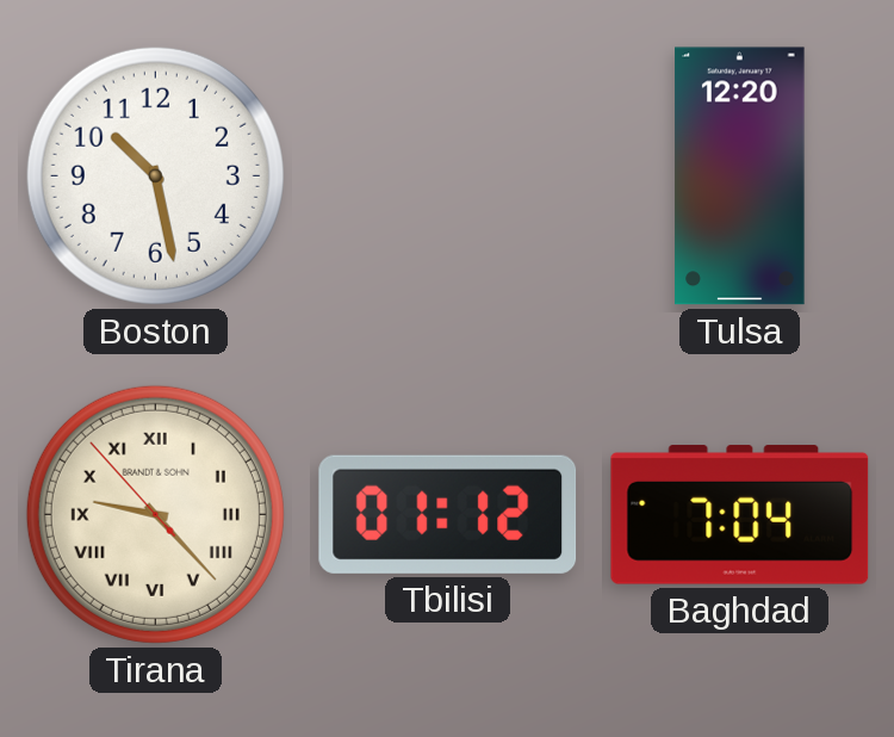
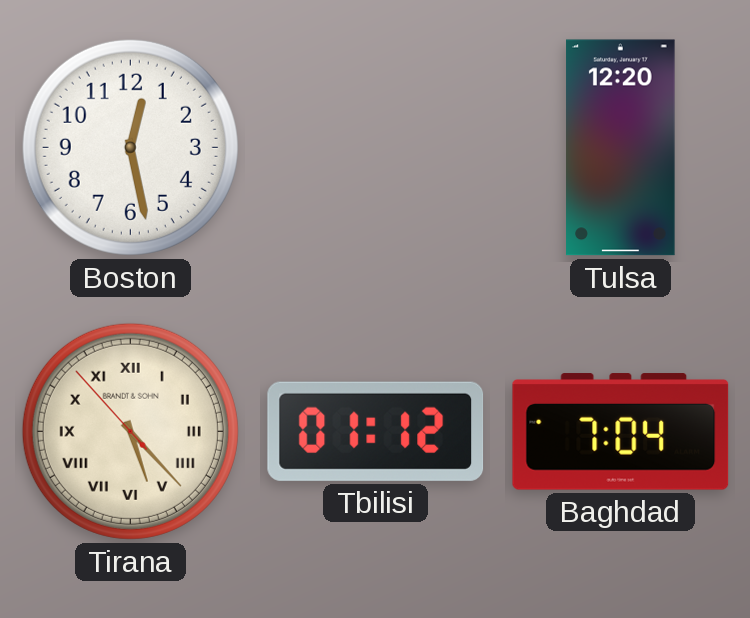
Boston: 10:28 -> 12:28 (130, 147)
Tirana: 9:22 -> 5:22 (130, 431)
